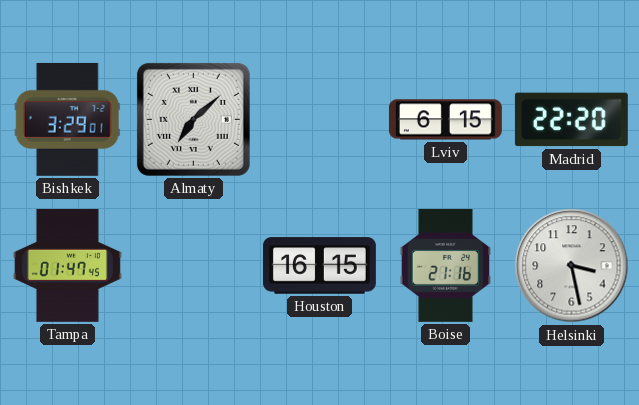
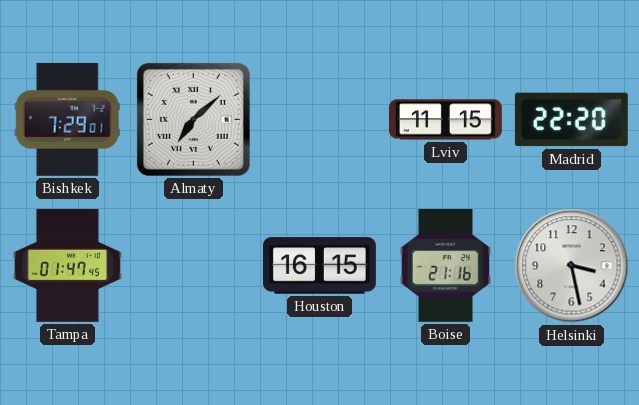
Bishkek: 3:29 -> 7:29 (67, 119)
Lviv: 6:15 -> 11:15 (445, 120)
